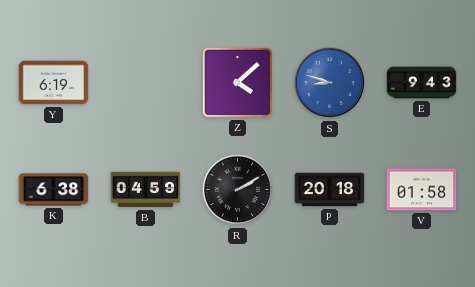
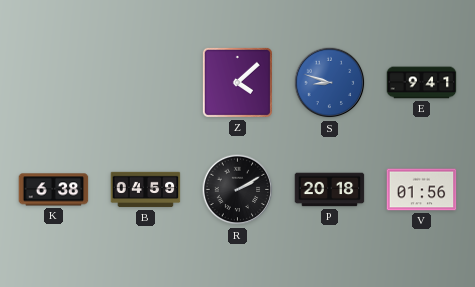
Y: 6:19 -> none (54, 83)
E: 9:43 -> 9:41 (422, 83)
V: 01:58 -> 01:56 (422, 190)
